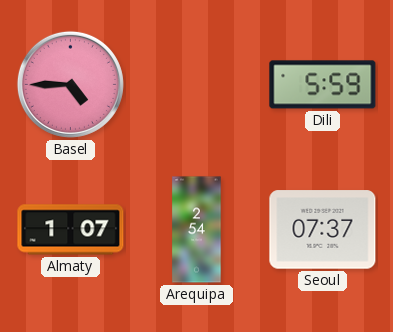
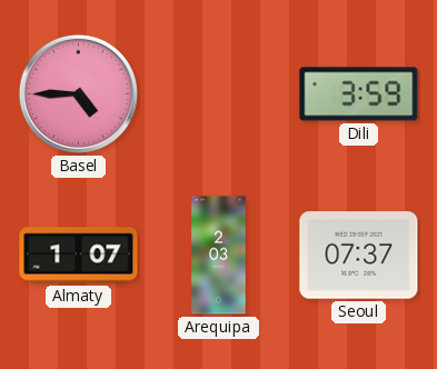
Dili: 5:59 -> 3:59 (359, 94)
Arequipa: 2:54 -> 2:03 (219, 256)
